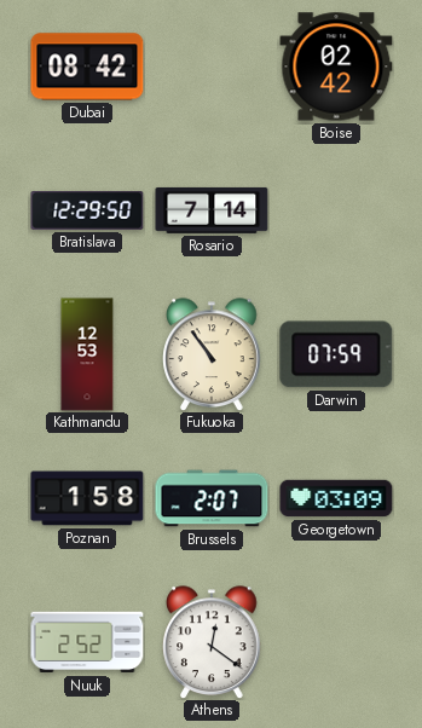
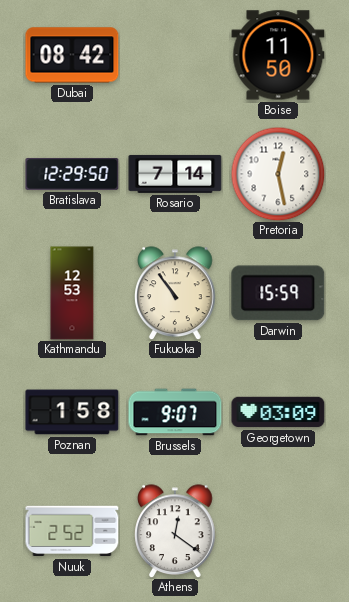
Boise: 02:42 -> 11:50 (278, 55)
Pretoria: none -> 12:28 (278, 174)
Darwin: 07:59 -> 15:59 (278, 293)
Brussels: 2:07 -> 9:07 (175, 412)
